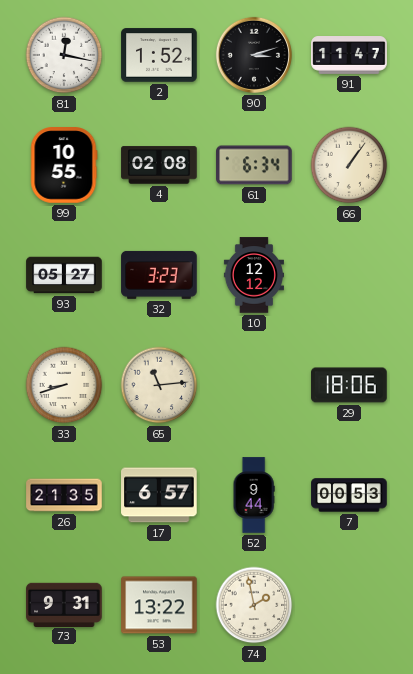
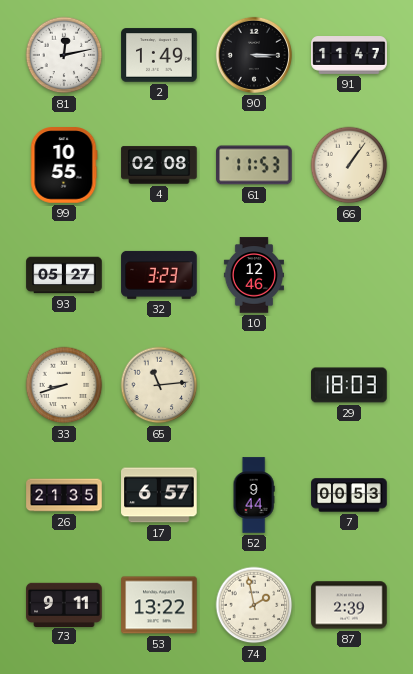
81: 12:17 -> 12:13 (64, 55)
2: 1:52 -> 1:49 (159, 55)
90: 3:12 -> 3:15 (254, 55)
61: 6:34 -> 11:53 (254, 165)
10: 12:12 -> 12:46 (254, 275)
29: 18:06 -> 18:03 (349, 385)
73: 9:31 -> 9:11 (64, 604)
87: none -> 2:39 (349, 605)
